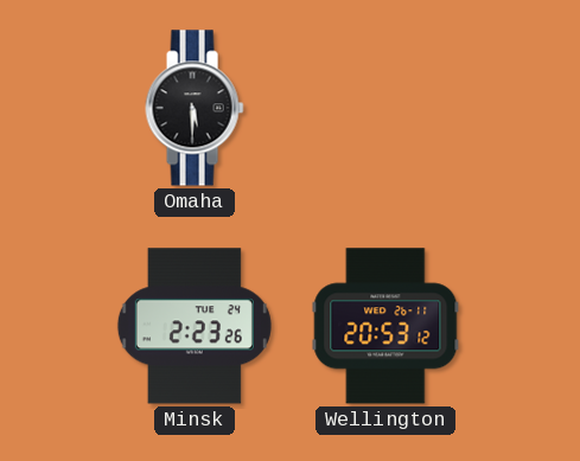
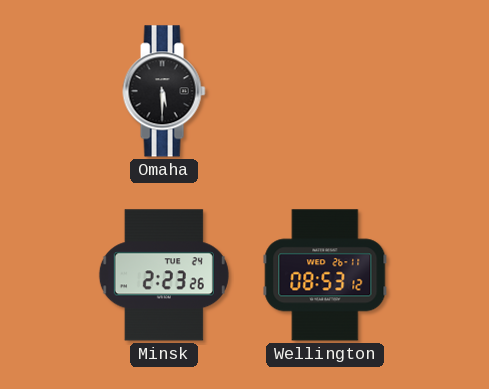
Wellington: 20:53 -> 08:53 (325, 275)
